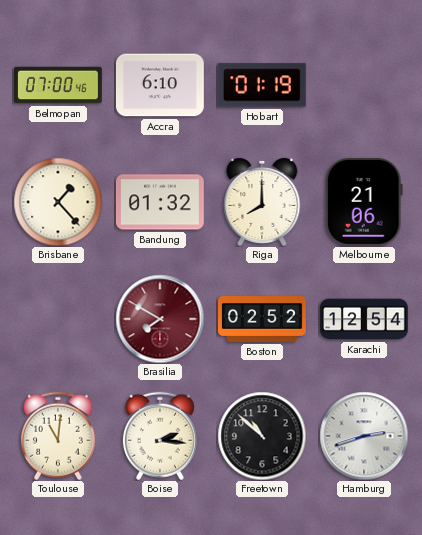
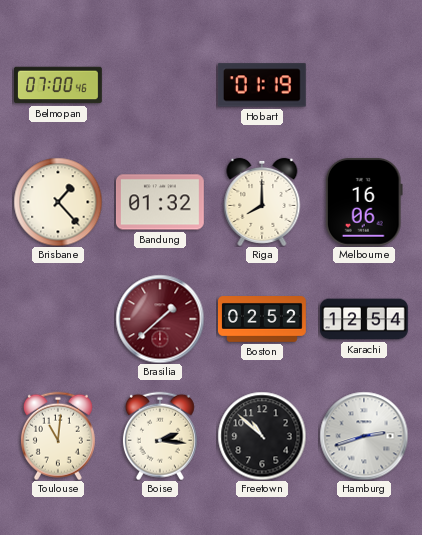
Accra: 6:10 -> none (160, 85)
Melbourne: 21:06 -> 16:06 (364, 202)
Brasilia: 7:50 -> 1:38 (160, 319)
